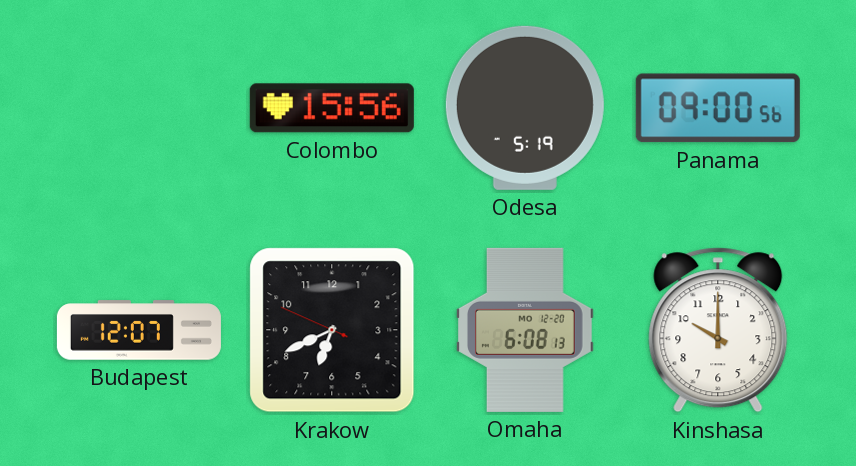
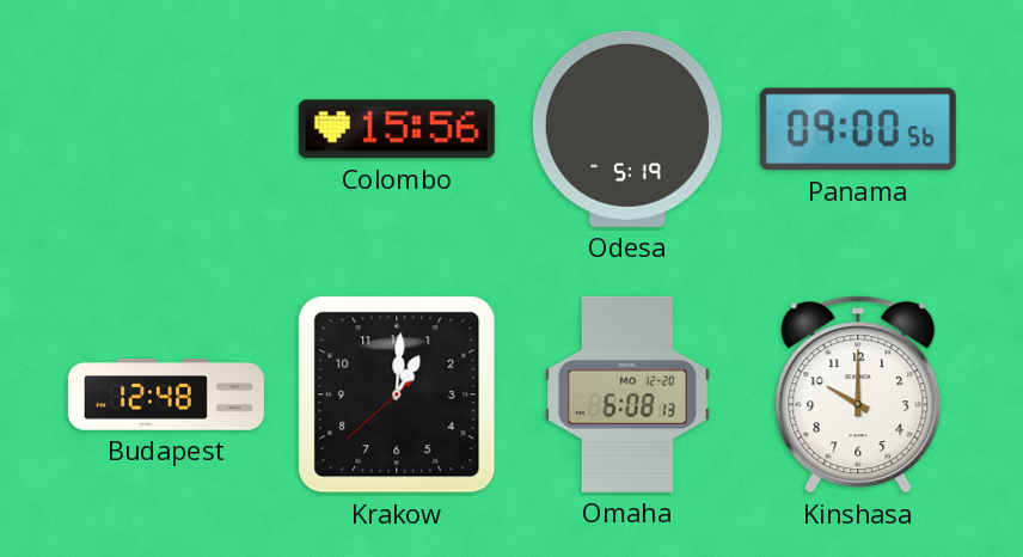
Budapest: 12:07 -> 12:48 (166, 394)
Krakow: 6:40 -> 1:00 (397, 394)
